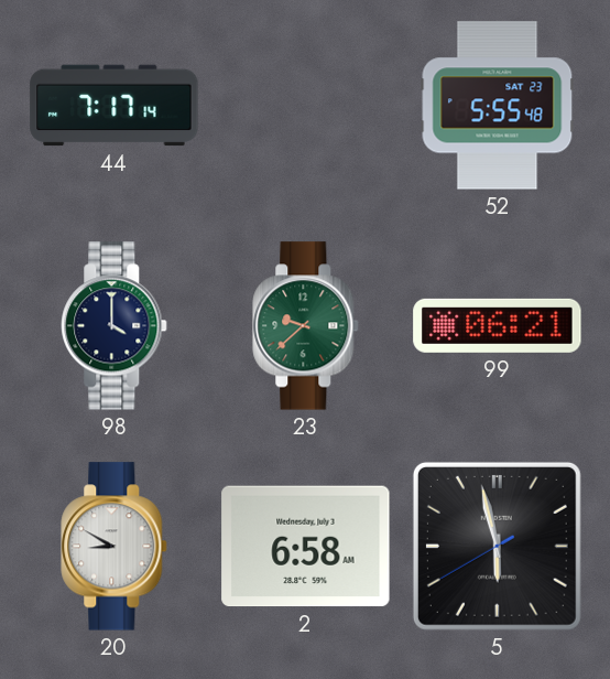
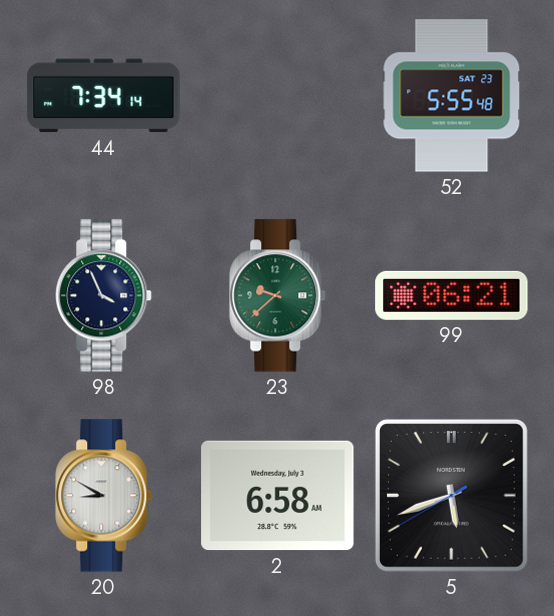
44: 7:17 -> 7:34 (104, 96)
98: 4:00 -> 3:56 (104, 296)
5: 5:57 -> 5:41 (451, 495)
